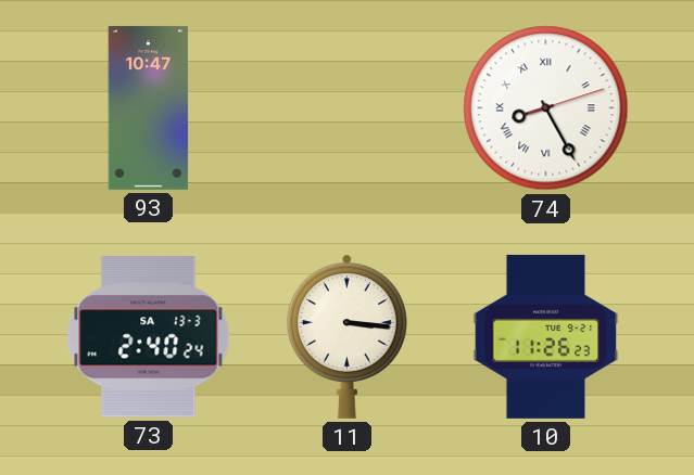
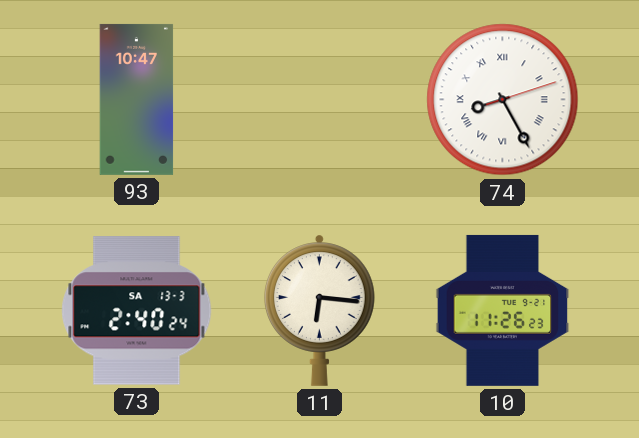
11: 3:16 -> 6:16 (319, 310)
